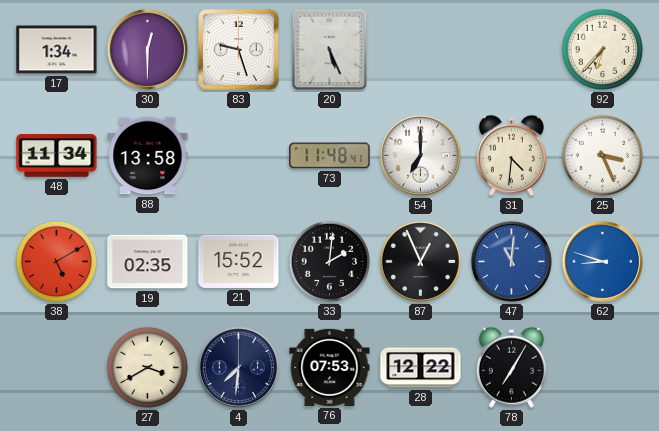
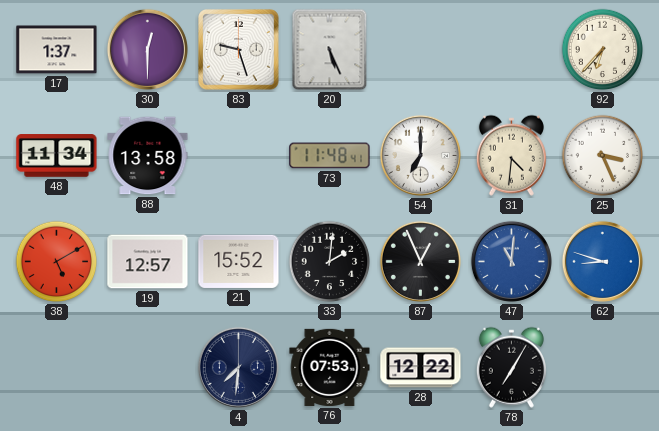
17: 1:34 -> 1:37 (57, 50)
19: 02:35 -> 12:57 (148, 262)
27: 3:40 -> none (148, 368)
